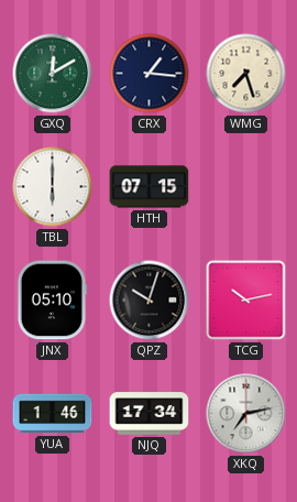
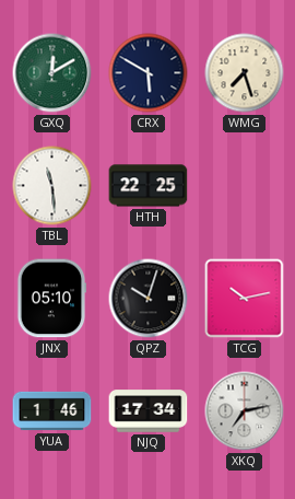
CRX: 1:16 -> 5:50 (149, 73)
TBL: 6:00 -> 11:29 (52, 186)
HTH: 07:15 -> 22:25 (149, 186)
